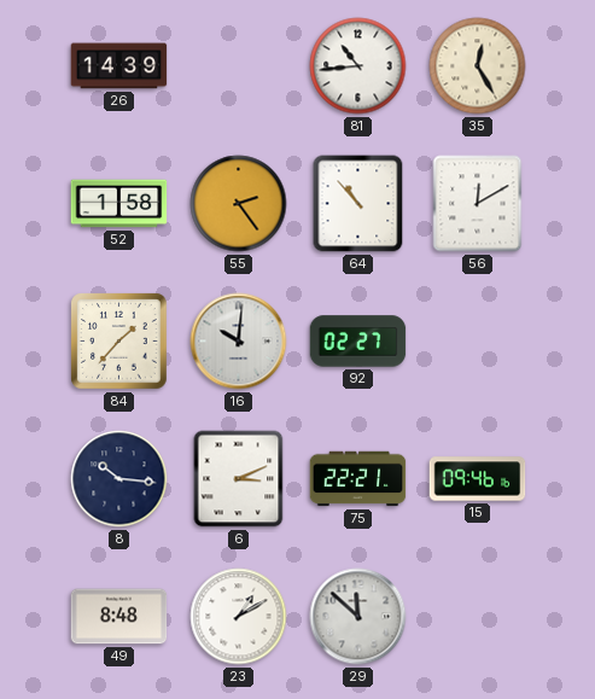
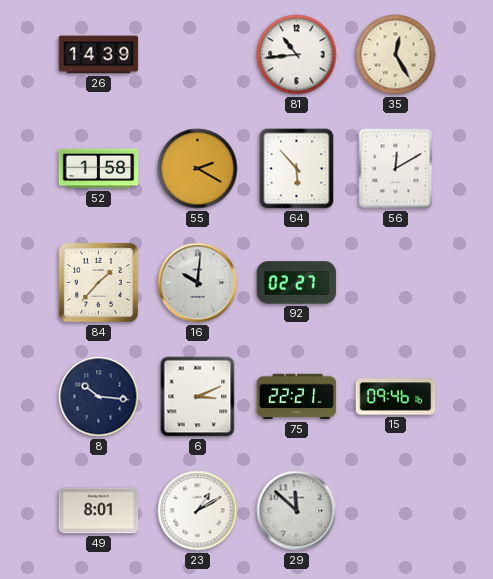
55: 2:24 -> 2:20 (198, 169)
64: 10:53 -> 5:53 (297, 169)
49: 8:48 -> 8:01 (99, 511)
